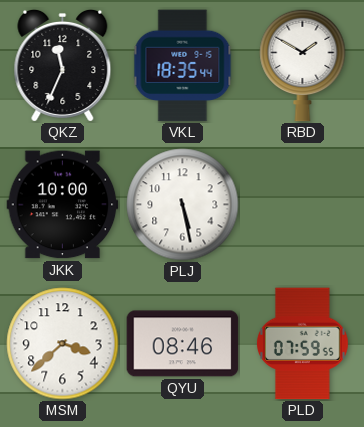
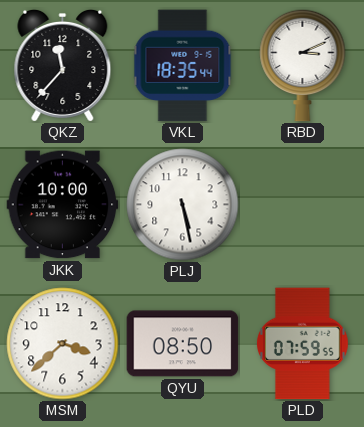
QKZ: 11:34 -> 11:37 (63, 65)
RBD: 1:50 -> 3:11 (303, 65)
QYU: 08:46 -> 08:50 (183, 344)
